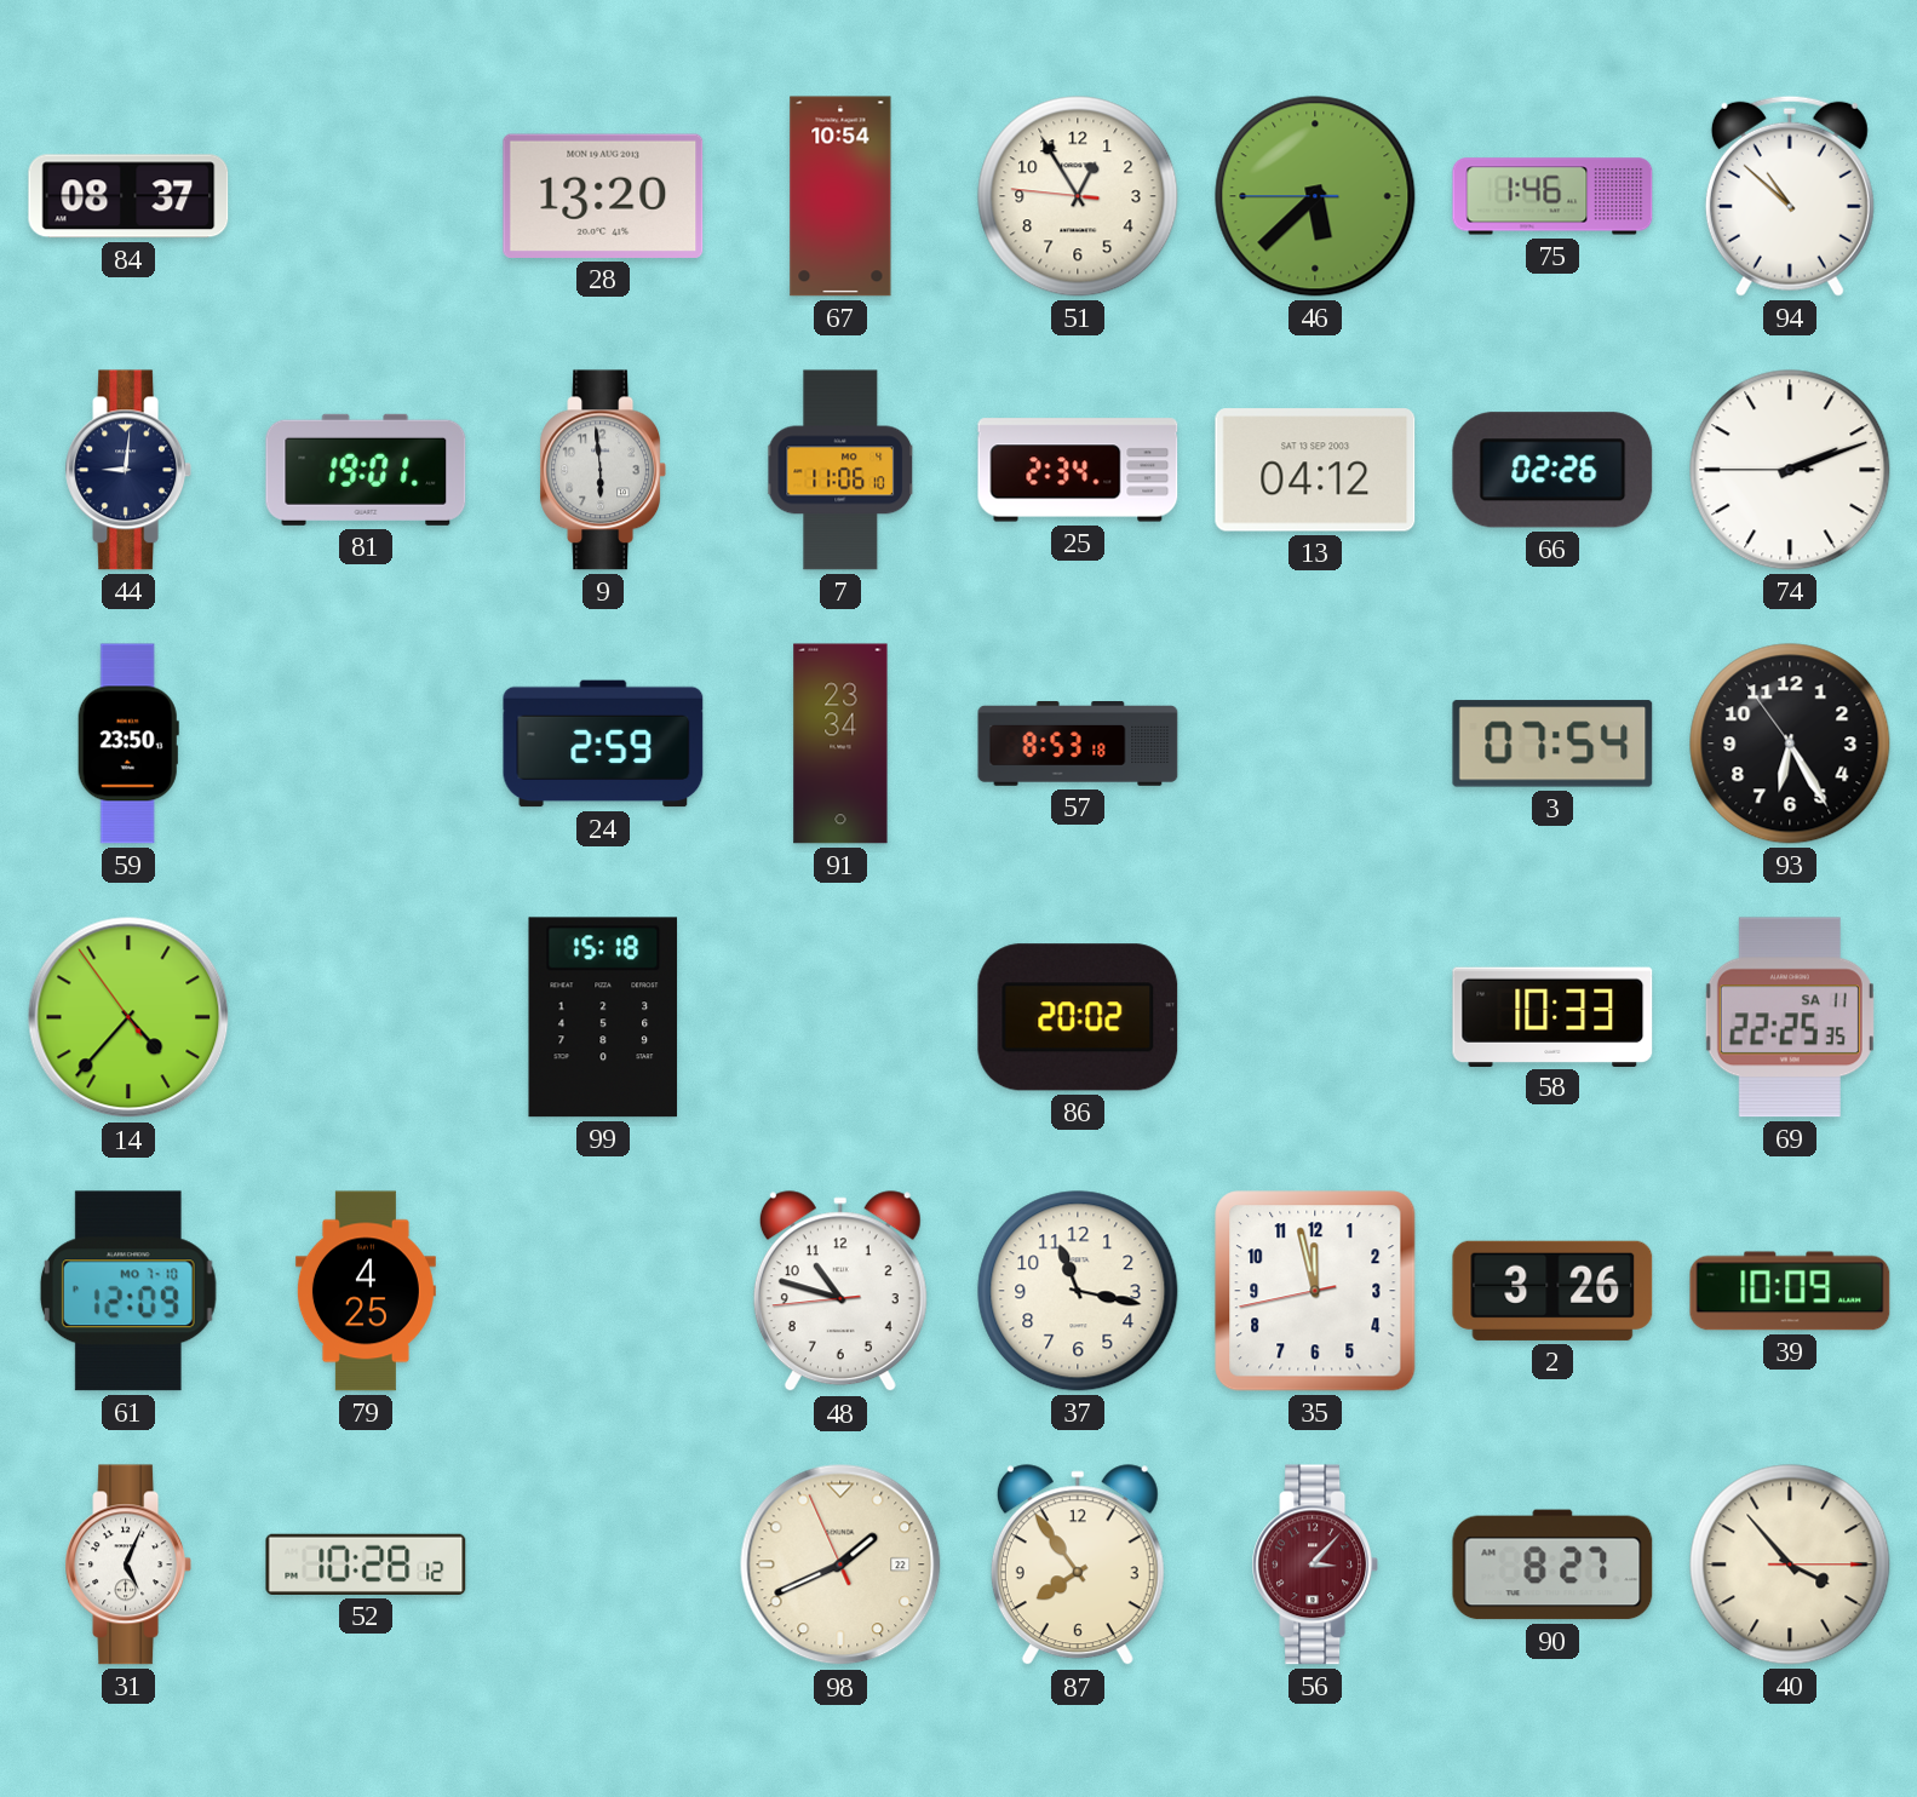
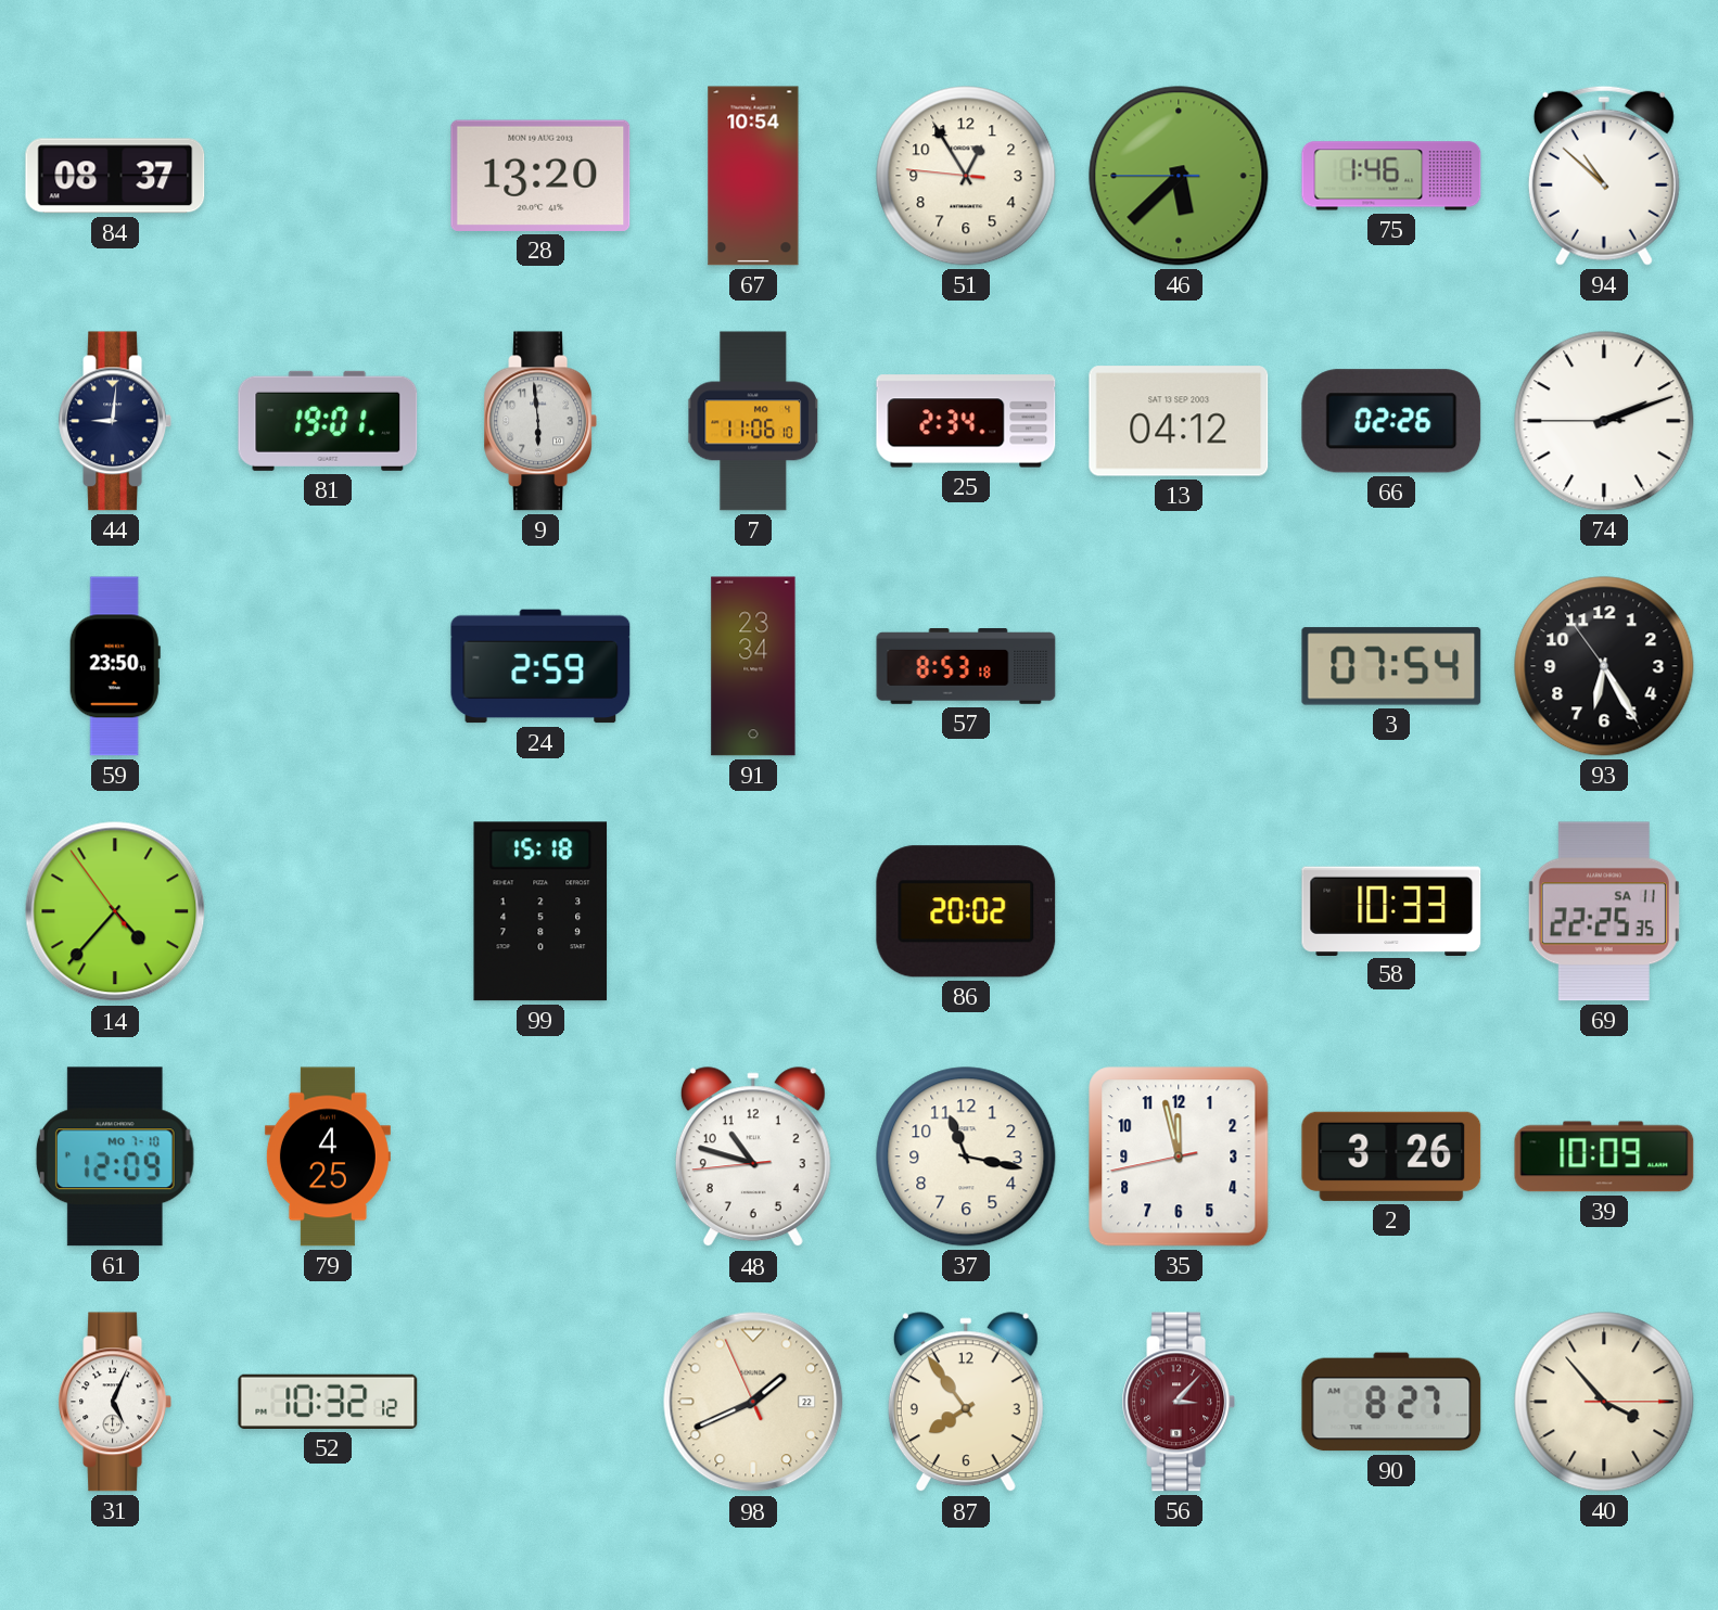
52: 10:28 -> 10:32 (328, 1402)
